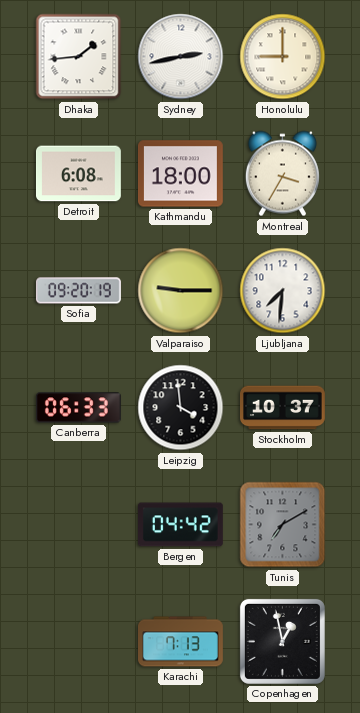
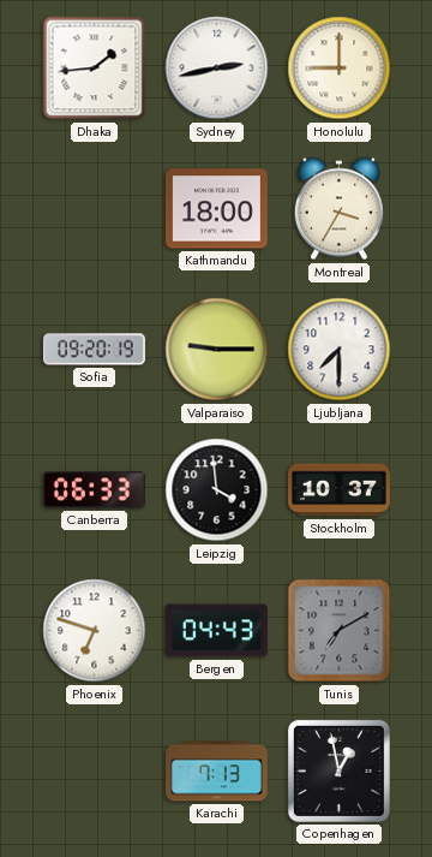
Detroit: 6:08 -> none (78, 174)
Ljubljana: 7:31 -> 7:30 (340, 350)
Phoenix: none -> 6:48 (95, 631)
Bergen: 04:42 -> 04:43 (216, 631)
